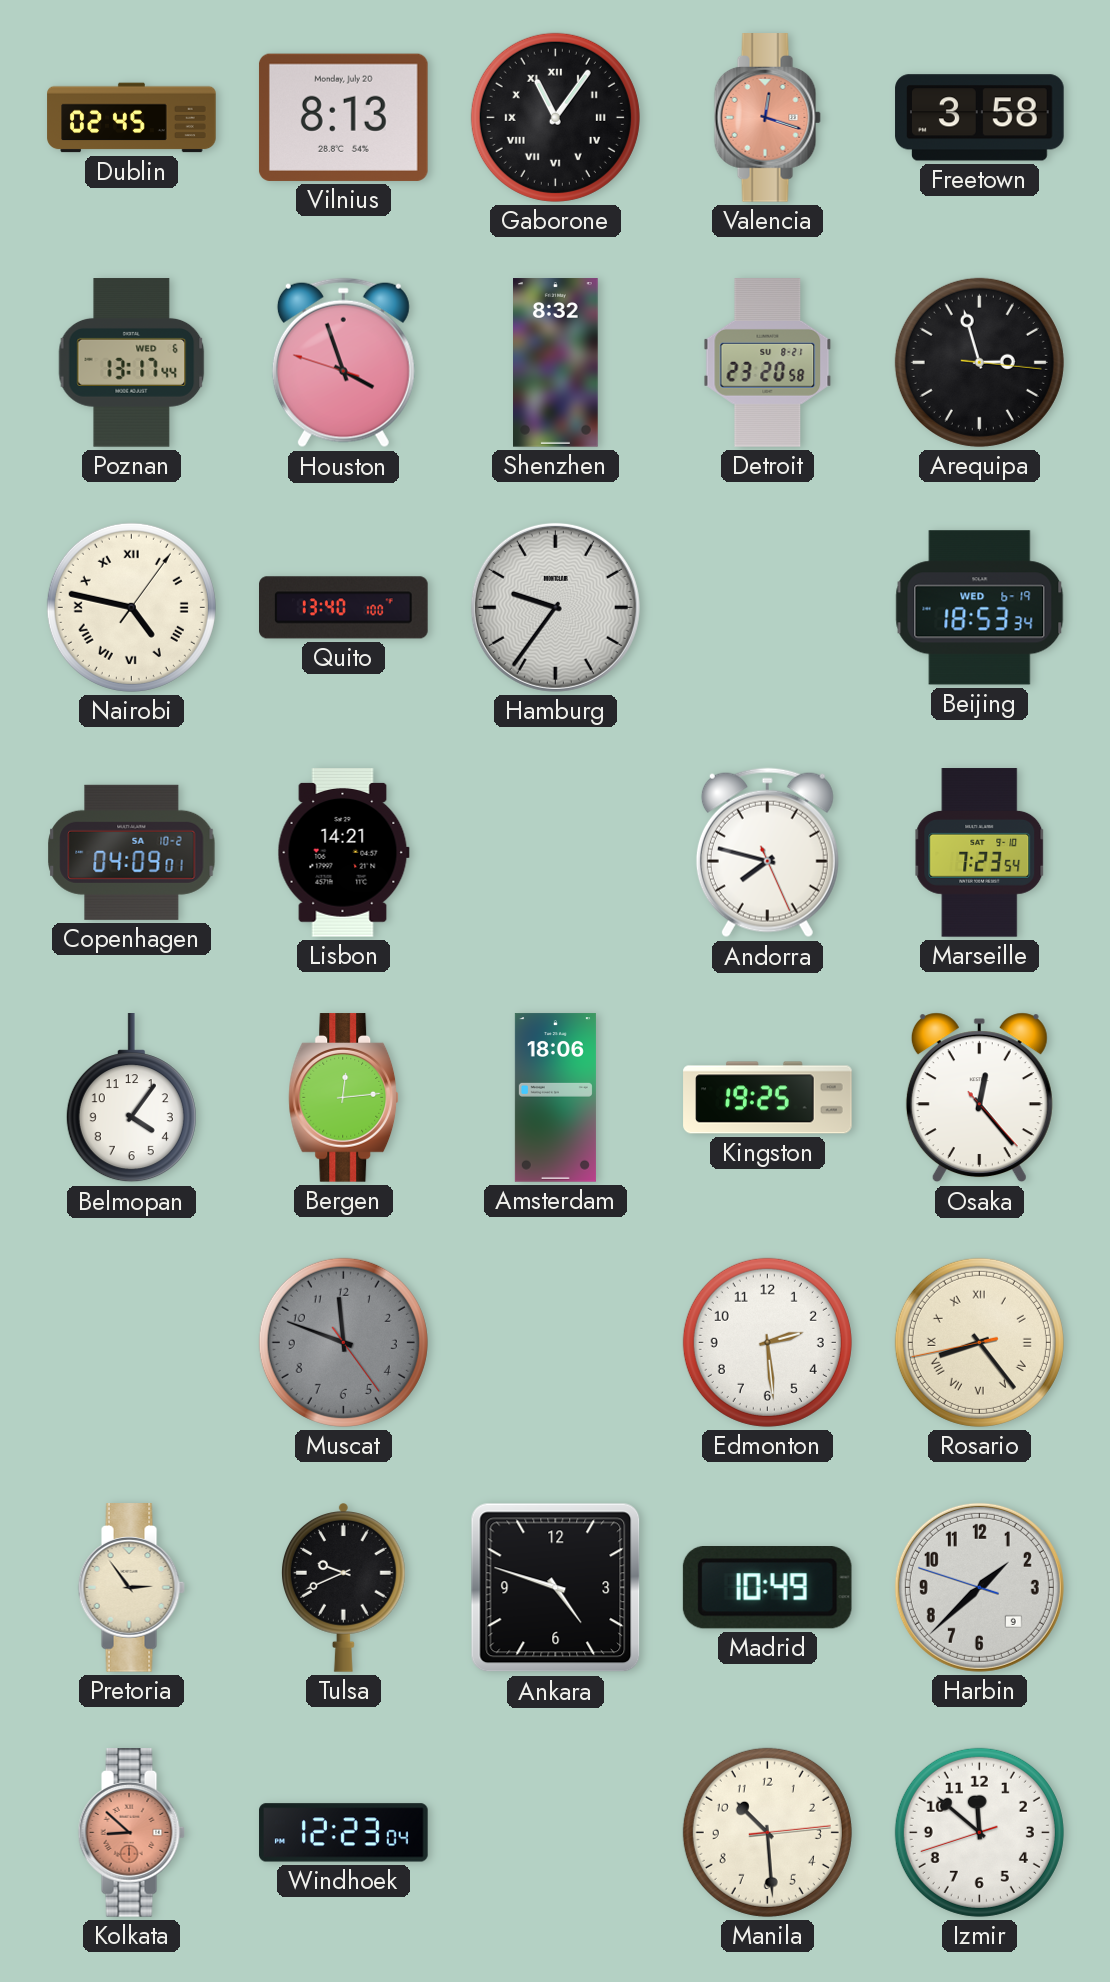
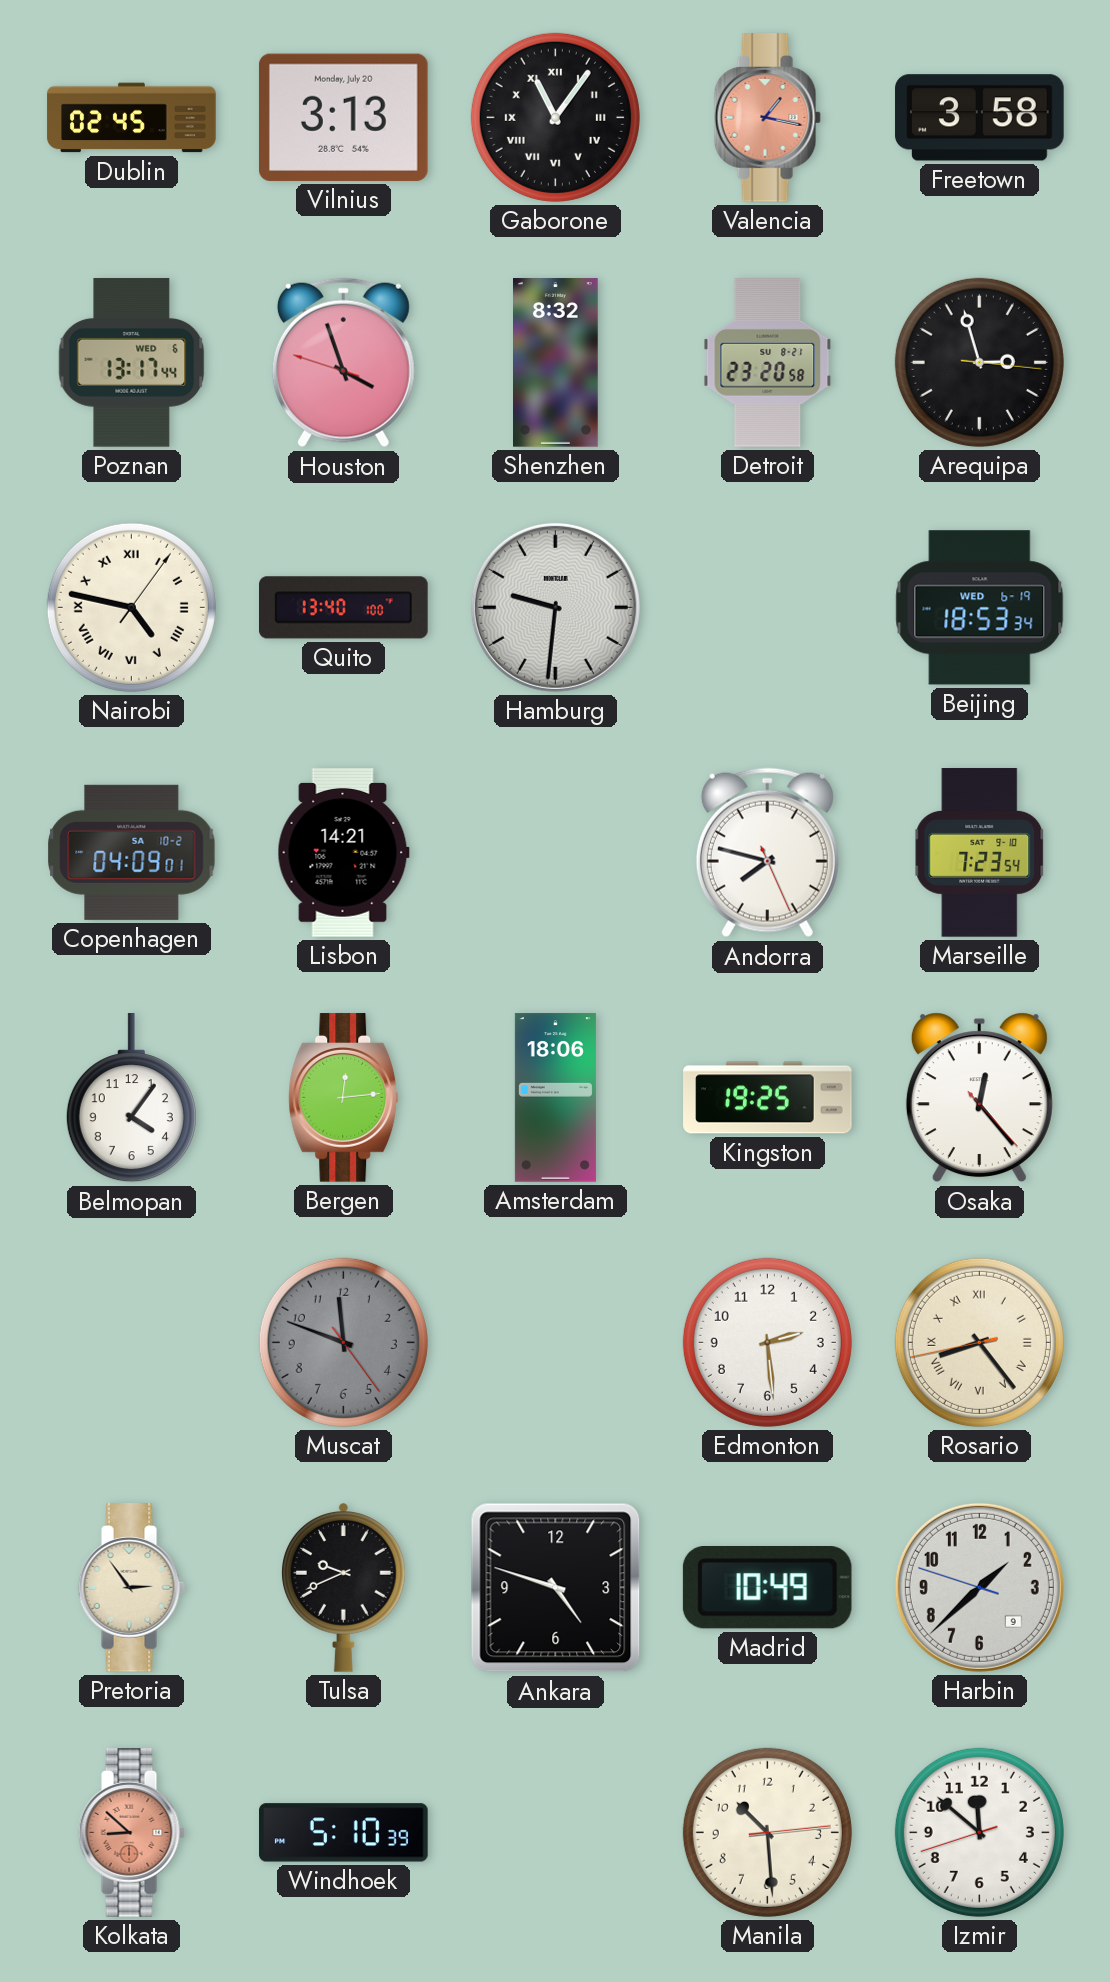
Vilnius: 8:13 -> 3:13 (343, 117)
Valencia: 12:18 -> 1:17 (767, 118)
Hamburg: 9:36 -> 9:31 (555, 607)
Windhoek: 12:23 -> 5:10 (344, 1833)
